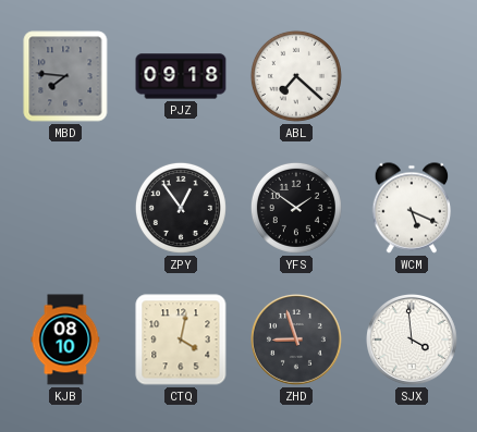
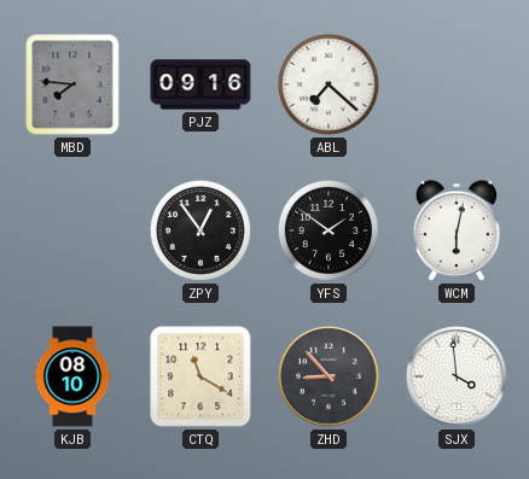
PJZ: 09:18 -> 09:16 (200, 84)
WCM: 5:19 -> 6:02 (457, 230)
CTQ: 4:02 -> 11:20 (200, 376)
ZHD: 8:57 -> 8:53 (330, 378)
